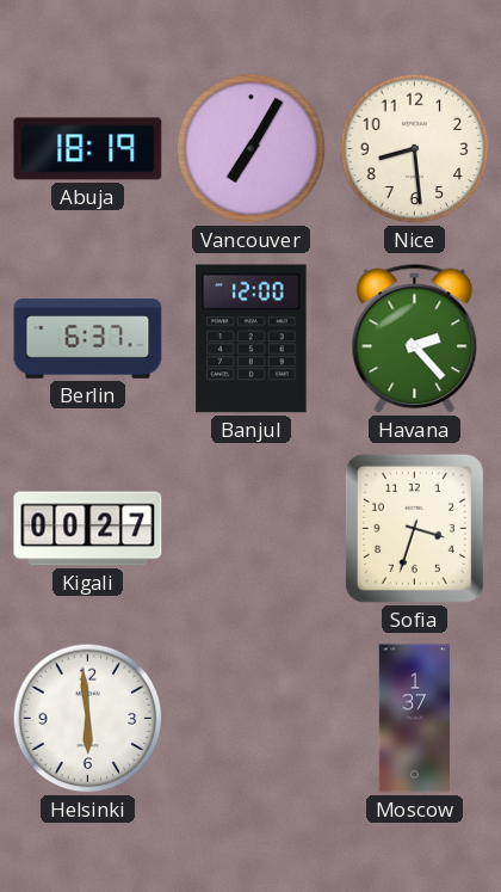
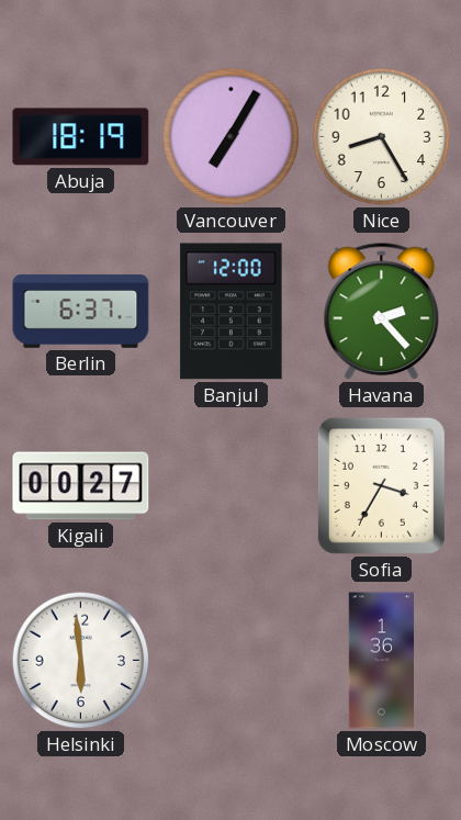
Nice: 8:29 -> 8:25 (382, 137)
Sofia: 3:33 -> 3:35 (381, 485)
Moscow: 1:37 -> 1:36 (382, 661)
